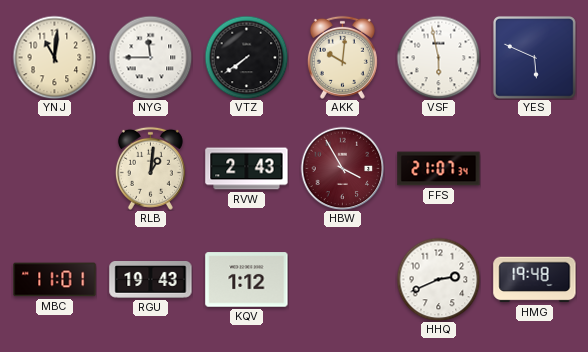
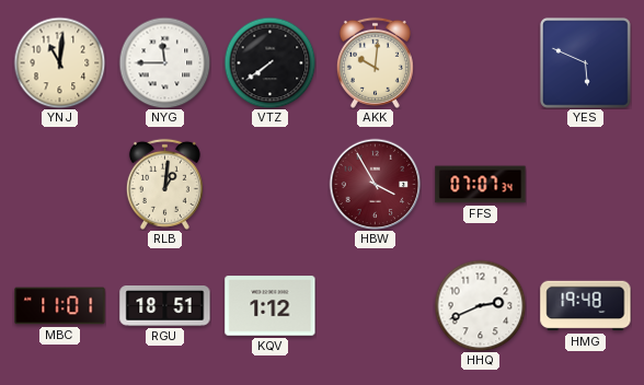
VSF: 5:58 -> none (438, 57)
RVW: 2:43 -> none (247, 169)
FFS: 21:07 -> 07:07 (481, 185)
RGU: 19:43 -> 18:51 (165, 306)
